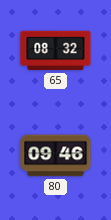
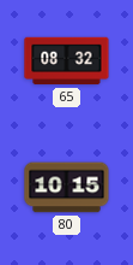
80: 09:46 -> 10:15 (67, 188)
